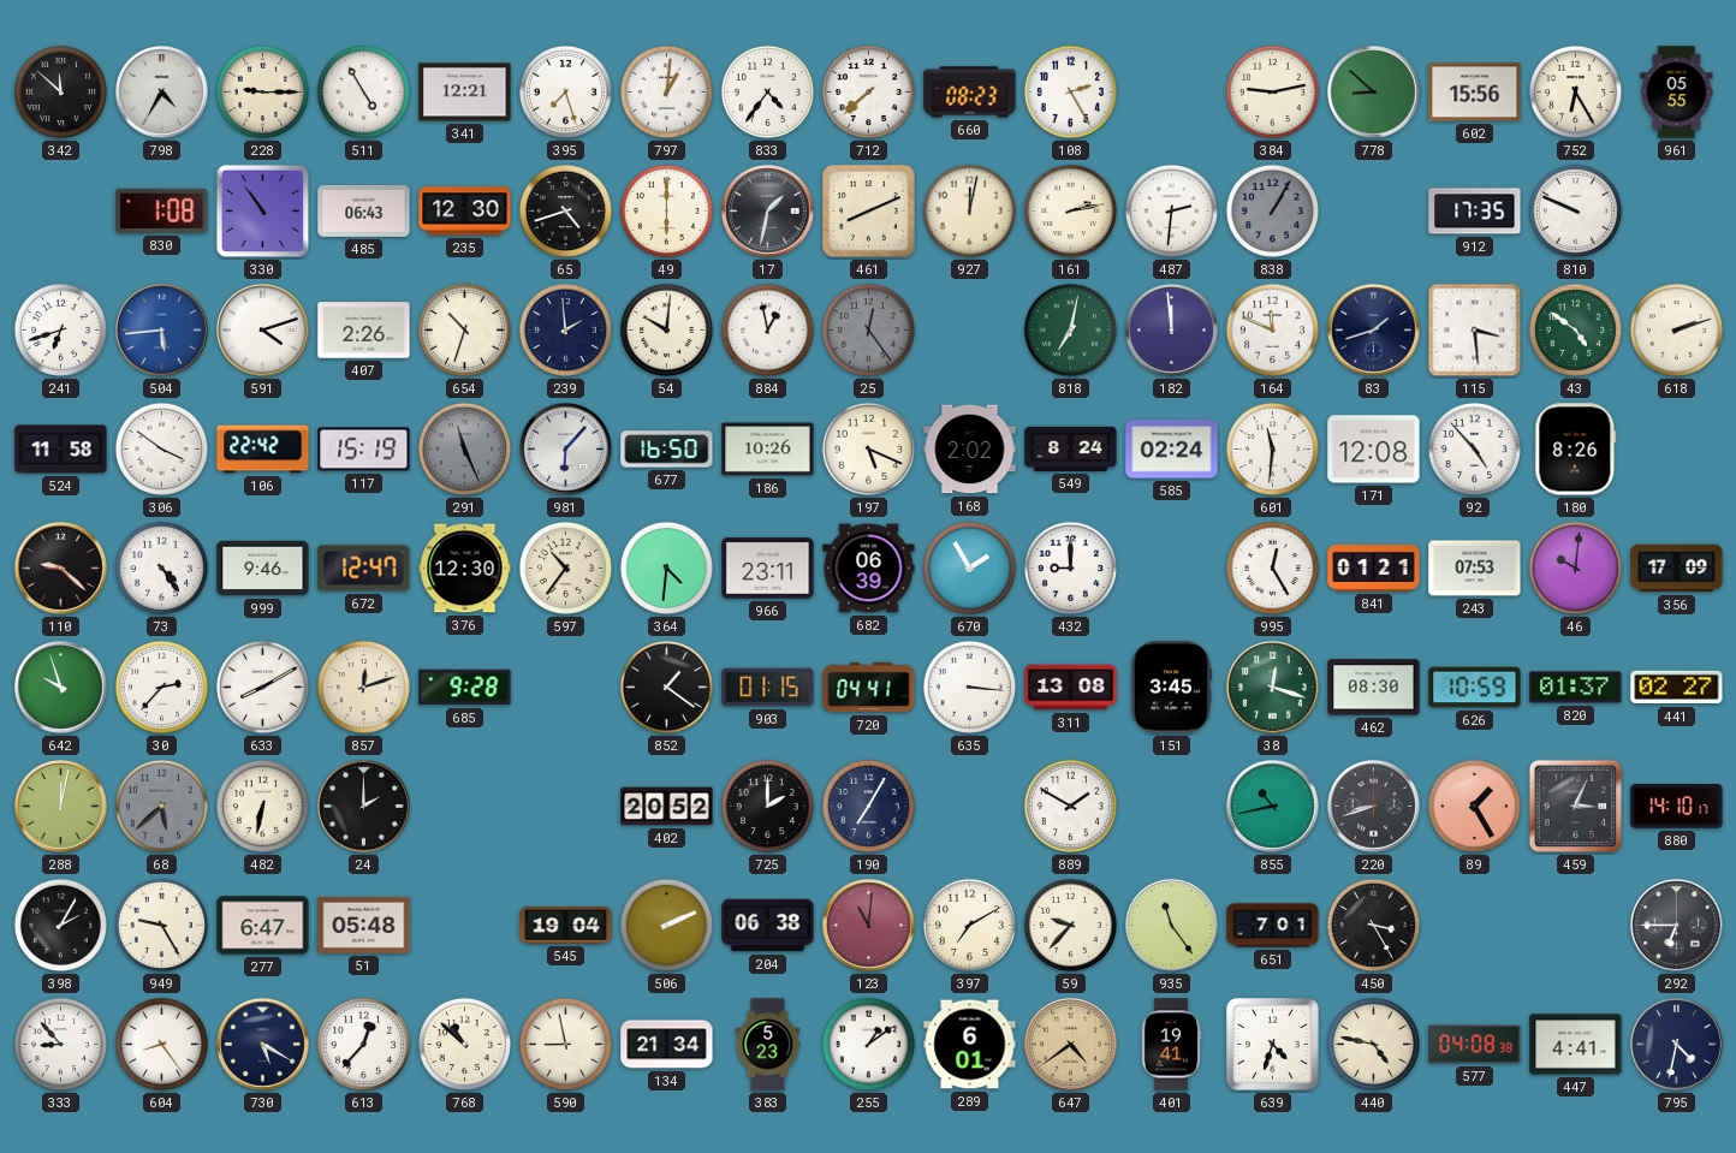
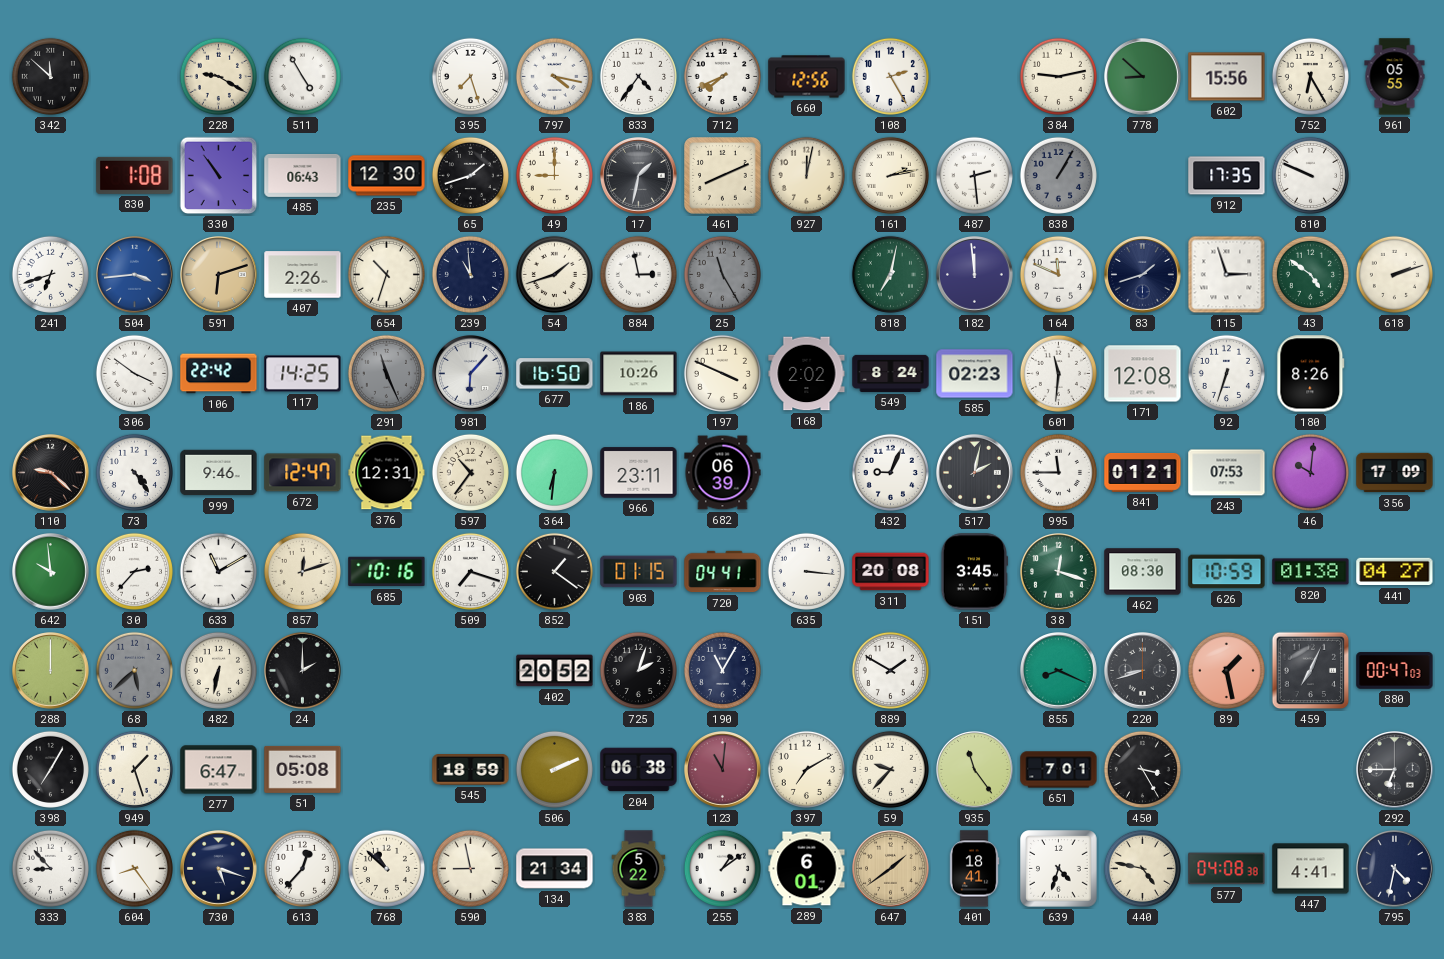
798: 4:35 -> none (162, 93)
228: 9:15 -> 9:20 (218, 76)
341: 12:21 -> none (465, 93)
797: 1:01 -> 4:17 (554, 76)
712: 7:38 -> 7:41 (722, 76)
660: 08:23 -> 12:56 (807, 77)
65: 4:42 -> 1:42 (470, 175)
49: 6:00 -> 9:00 (554, 175)
487: 2:31 -> 2:29 (974, 175)
504: 5:44 -> 3:44 (135, 275)
591: 4:12 -> 6:12 (219, 275)
591 dial: white -> champagne (219, 275)
239: 1:59 -> 10:59 (470, 274)
54: 10:01 -> 1:42 (554, 274)
884: 12:58 -> 2:58 (638, 274)
25: 12:24 -> 11:25 (722, 274)
115: 3:29 -> 2:57 (1227, 275)
524: 11:58 -> none (61, 450)
117: 15:19 -> 14:25 (303, 374)
197: 5:19 -> 3:49 (722, 373)
585: 02:24 -> 02:23 (975, 374)
92: 4:53 -> 6:33 (1226, 373)
376: 12:30 -> 12:31 (387, 473)
364: 4:31 -> 6:31 (554, 472)
670: 1:55 -> none (969, 567)
432: 9:00 -> 9:04 (890, 472)
517: none -> 2:02 (975, 473)
995: 12:25 -> 11:45 (1058, 472)
642: 9:57 -> 9:59 (51, 572)
633: 8:10 -> 11:10 (218, 571)
685: 9:28 -> 10:16 (387, 572)
509: none -> 7:18 (470, 571)
311: 13:08 -> 20:08 (891, 572)
820: 01:37 -> 01:38 (1311, 572)
441: 02:27 -> 04:27 (1395, 572)
288: 12:02 -> 12:00 (51, 671)
725: 2:00 -> 2:03 (638, 670)
190: 7:05 -> 11:05 (722, 670)
855: 10:43 -> 8:19 (1059, 671)
89: 1:25 -> 1:28 (1226, 670)
459: 3:04 -> 7:04 (1311, 671)
880: 14:10 -> 00:47 (1395, 671)
398: 2:05 -> 7:05 (50, 769)
949: 9:25 -> 1:27 (134, 769)
51: 05:48 -> 05:08 (303, 769)
545: 19:04 -> 18:59 (471, 770)
730: 5:20 -> 5:18 (219, 869)
383: 5:23 -> 5:22 (639, 869)
647: 4:39 -> 1:39 (891, 869)
401: 19:41 -> 18:41 (974, 869)
